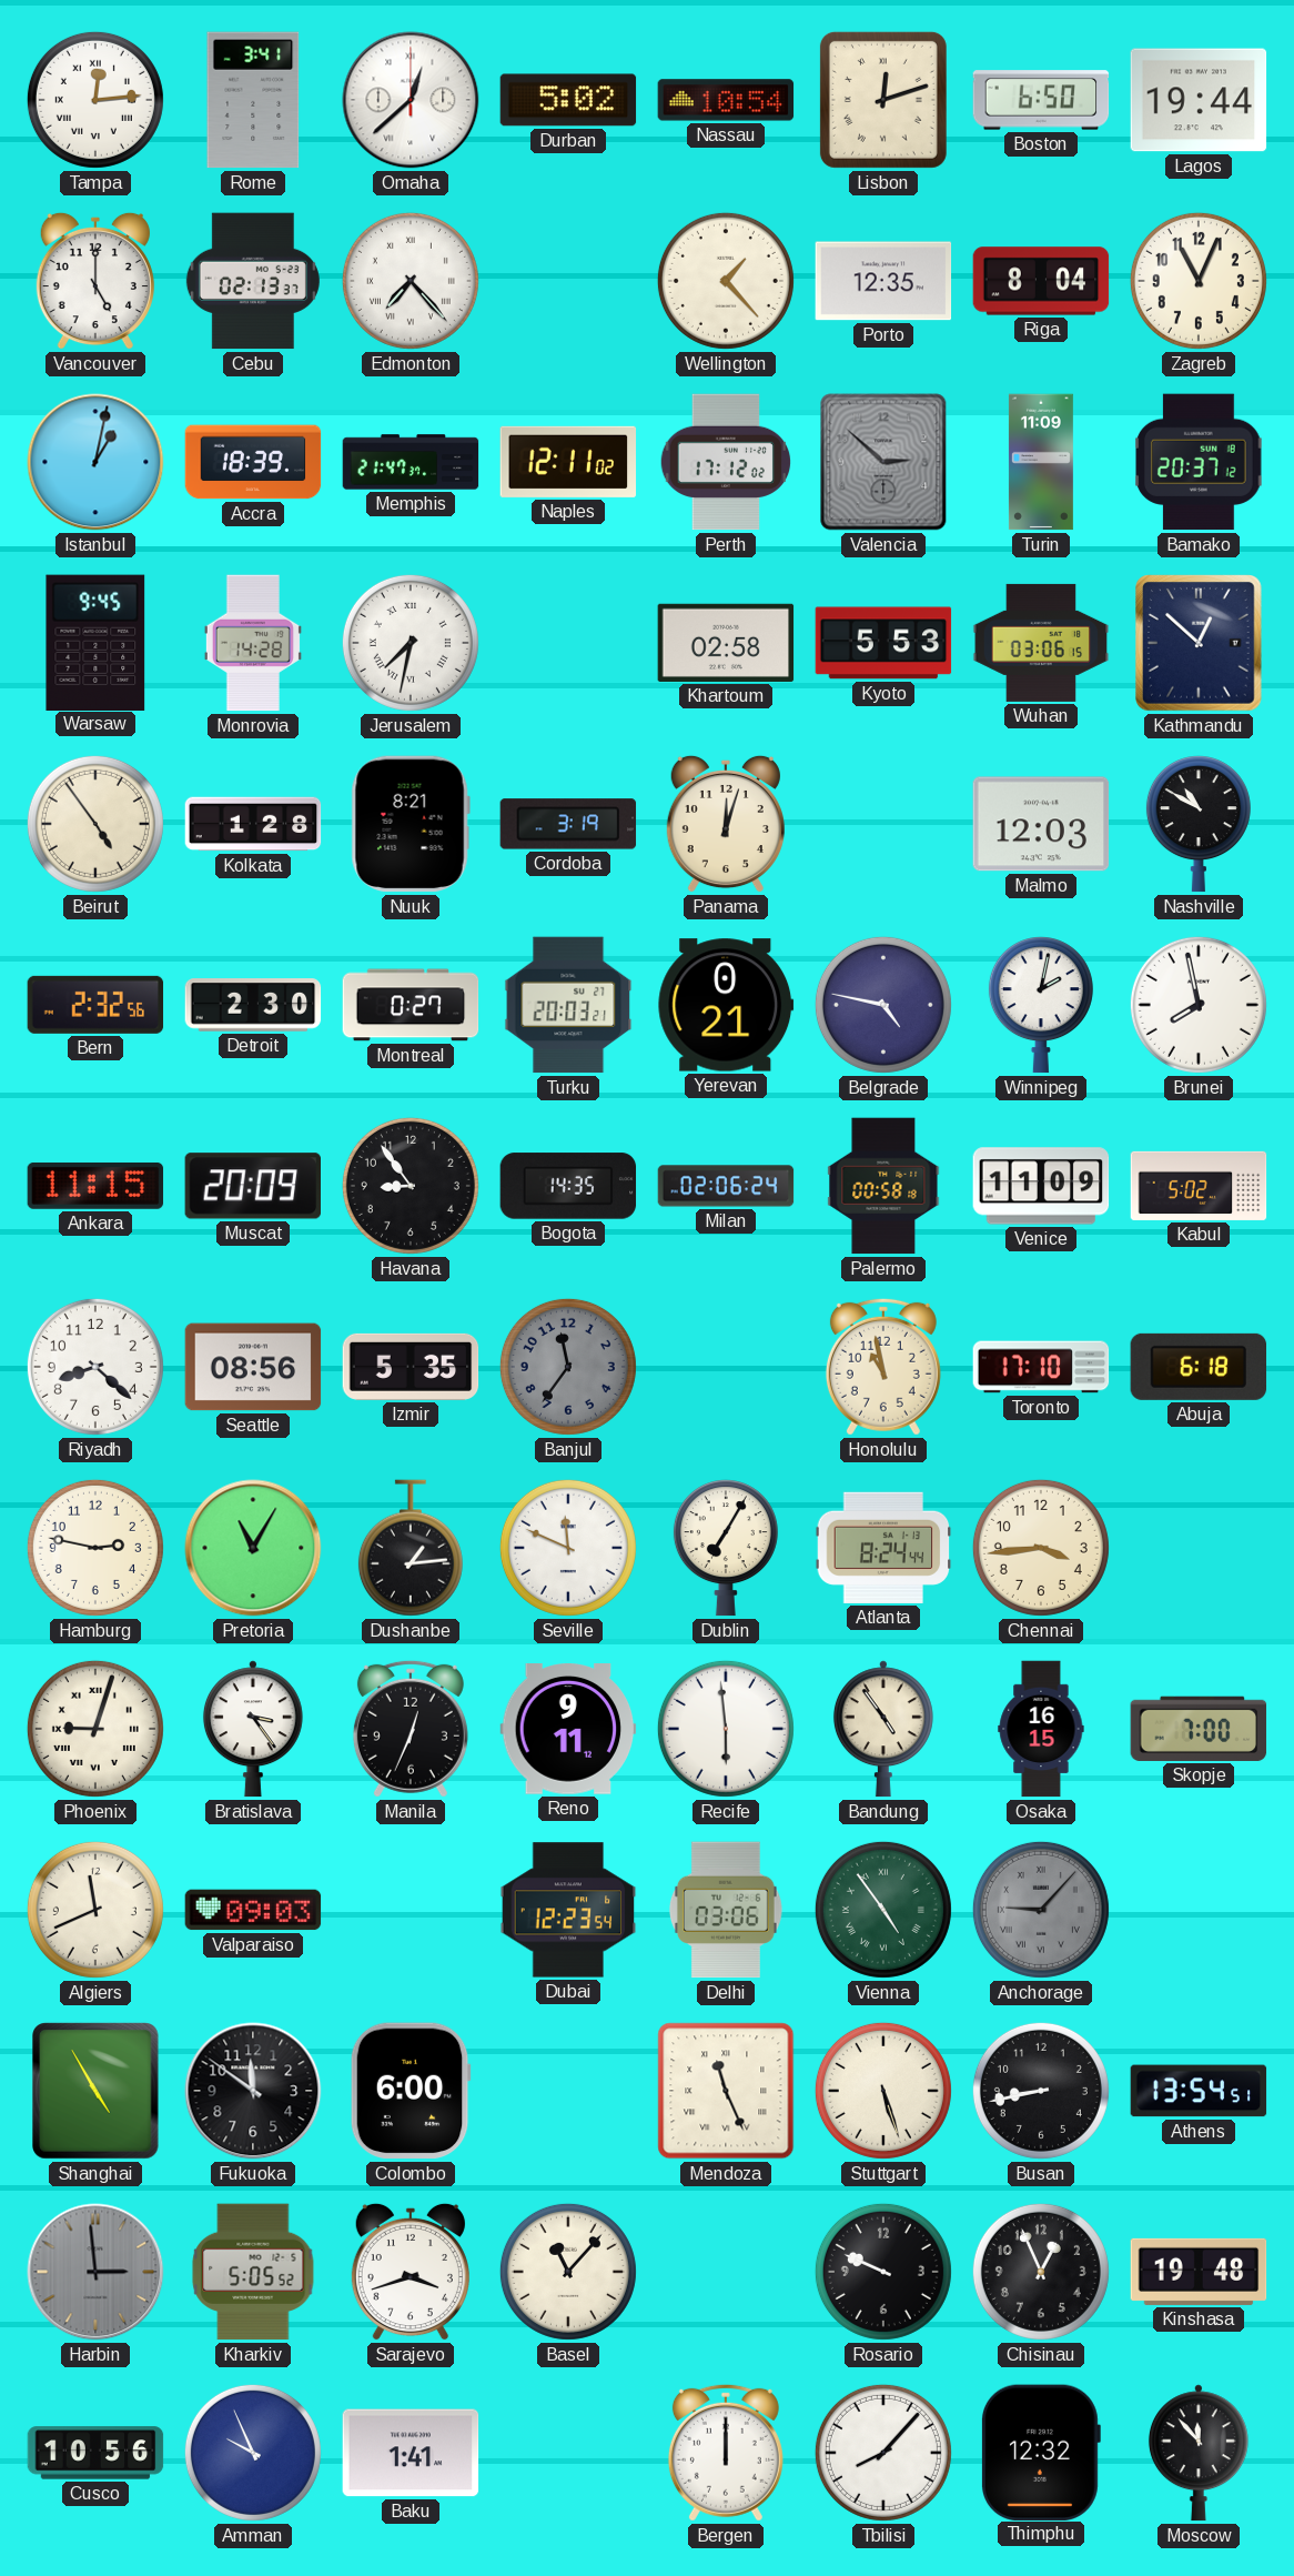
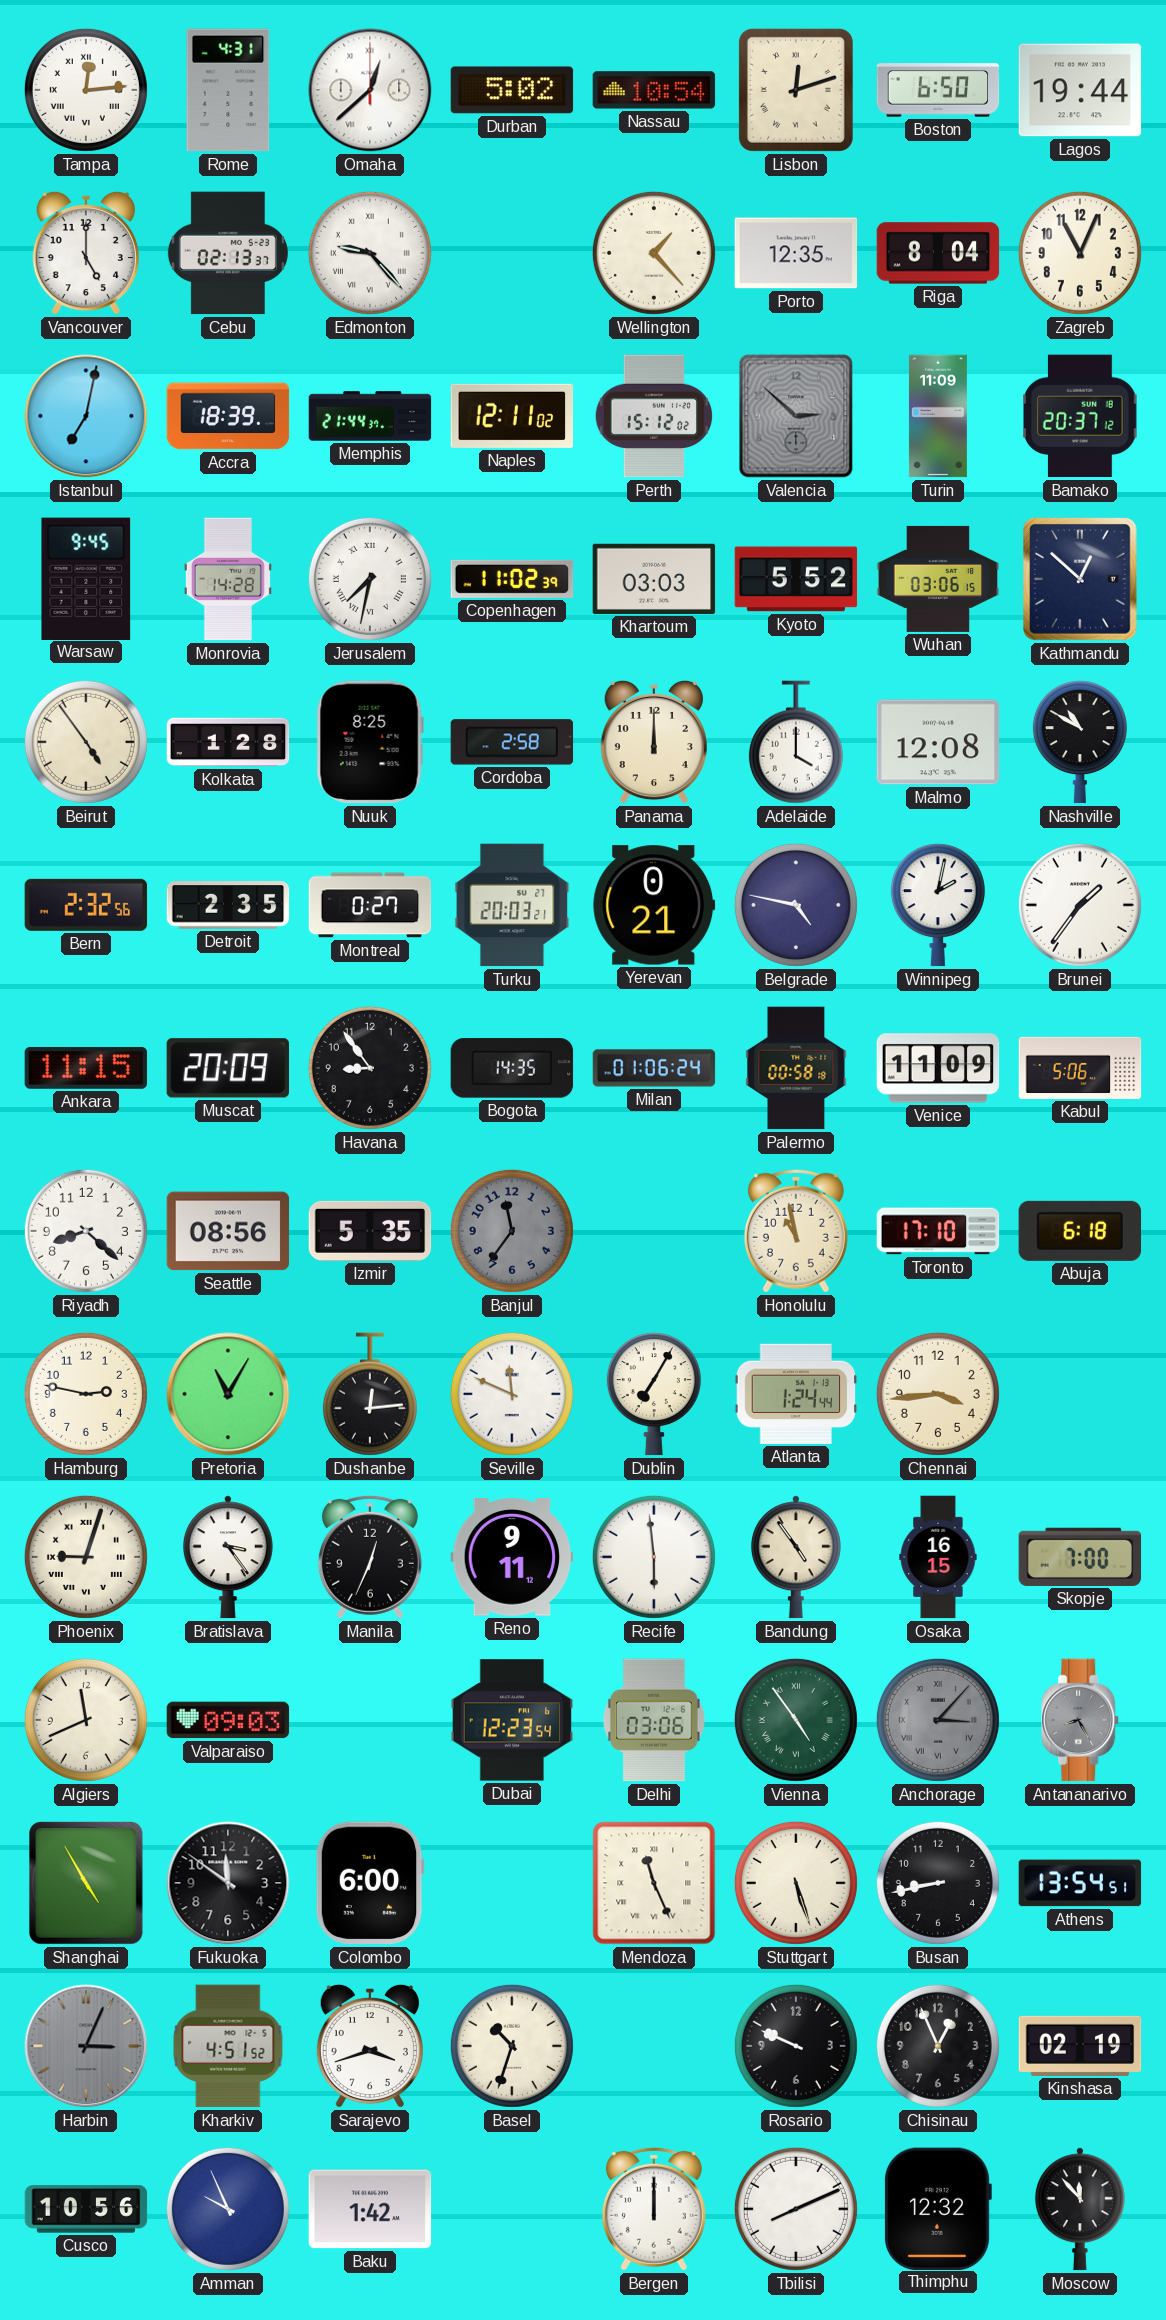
Rome: 3:41 -> 4:31 (228, 90)
Edmonton: 7:23 -> 9:23 (370, 253)
Istanbul: 1:02 -> 7:02 (86, 416)
Memphis: 21:47 -> 21:44 (370, 416)
Perth: 17:12 -> 15:12 (654, 416)
Copenhagen: none -> 11:02 (512, 579)
Khartoum: 02:58 -> 03:03 (654, 579)
Kyoto: 5:53 -> 5:52 (796, 579)
Nuuk: 8:21 -> 8:25 (370, 742)
Cordoba: 3:19 -> 2:58 (512, 742)
Panama: 12:03 -> 12:00 (654, 742)
Adelaide: none -> 4:00 (796, 742)
Malmo: 12:03 -> 12:08 (938, 742)
Detroit: 2:30 -> 2:35 (228, 905)
Brunei: 7:58 -> 1:36 (1080, 905)
Milan: 02:06 -> 01:06 (654, 1068)
Kabul: 5:02 -> 5:06 (1080, 1068)
Dushanbe: 1:14 -> 12:14 (370, 1394)
Atlanta: 8:24 -> 1:24 (796, 1394)
Anchorage: 9:07 -> 3:07 (938, 1720)
Antananarivo: none -> 8:25 (1081, 1720)
Harbin: 2:59 -> 3:04 (86, 2046)
Kharkiv: 5:05 -> 4:51 (228, 2046)
Basel: 11:07 -> 10:33 (512, 2046)
Kinshasa: 19:48 -> 02:19 (1080, 2046)
Baku: 1:41 -> 1:42 (370, 2209)
Tbilisi: 8:07 -> 8:11 (796, 2209)
